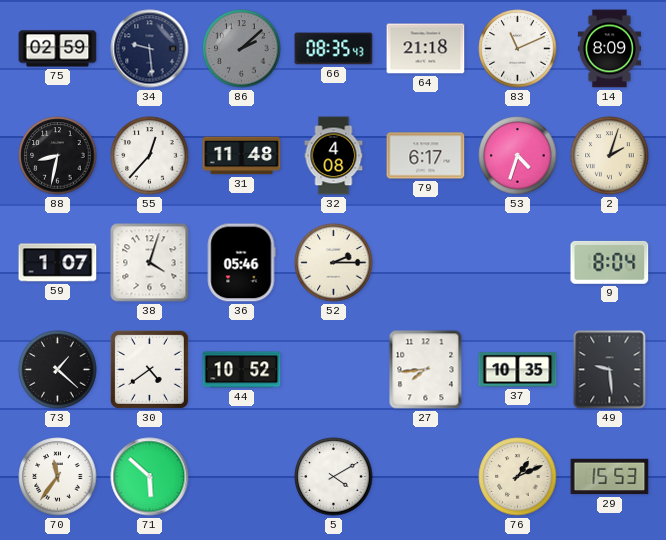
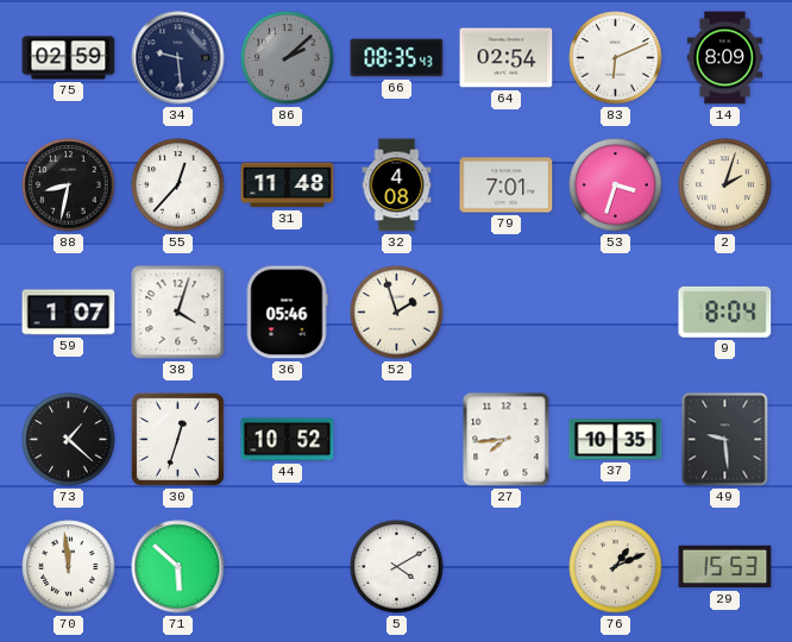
64: 21:18 -> 02:54 (507, 58)
83: 11:11 -> 6:11 (616, 58)
79: 6:17 -> 7:01 (507, 185)
53: 4:33 -> 3:33 (616, 185)
52: 2:15 -> 1:57 (397, 313)
30: 4:39 -> 12:33 (177, 439)
70: 11:36 -> 11:59 (69, 567)
